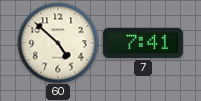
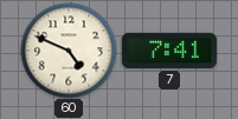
60: 4:52 -> 4:49 (69, 51)
